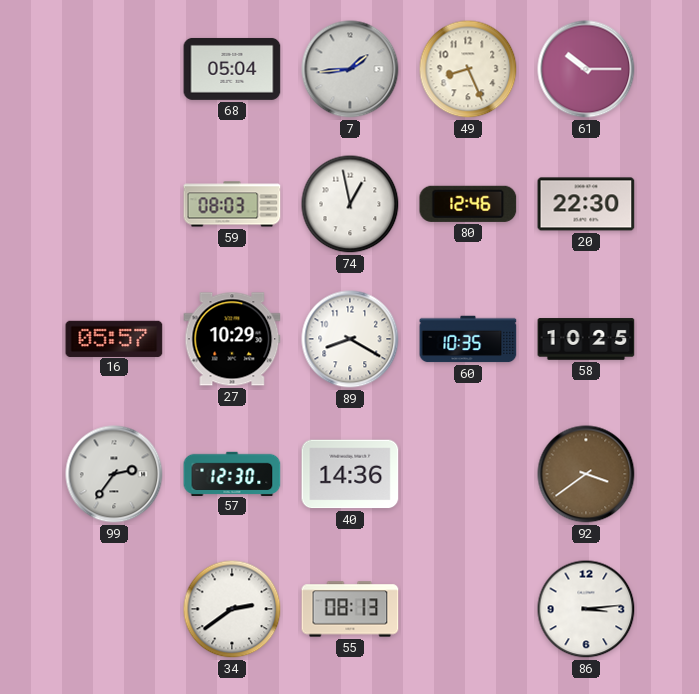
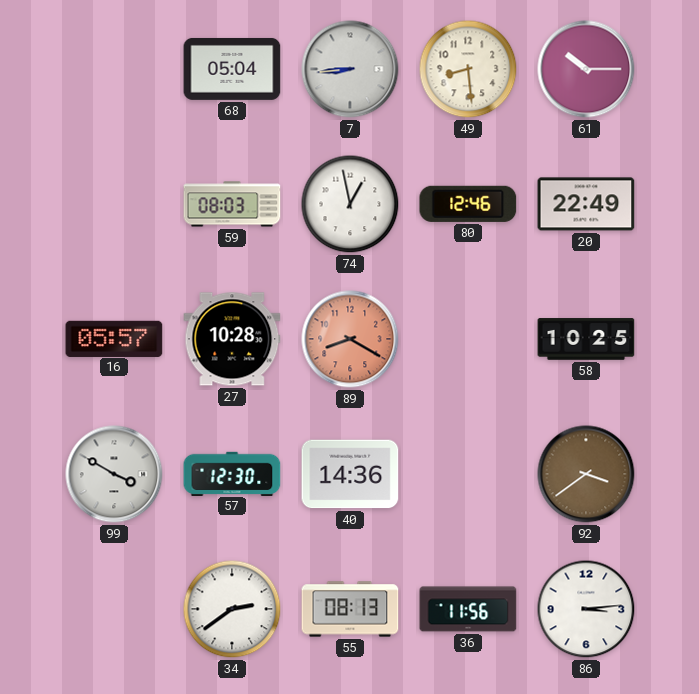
7: 1:44 -> 8:44 (350, 69)
49: 8:26 -> 8:29 (468, 69)
20: 22:30 -> 22:49 (586, 204)
27: 10:29 -> 10:28 (232, 339)
89 dial: white -> salmon (350, 339)
60: 10:35 -> none (468, 339)
99: 2:36 -> 3:50 (114, 474)
36: none -> 11:56 (468, 609)
